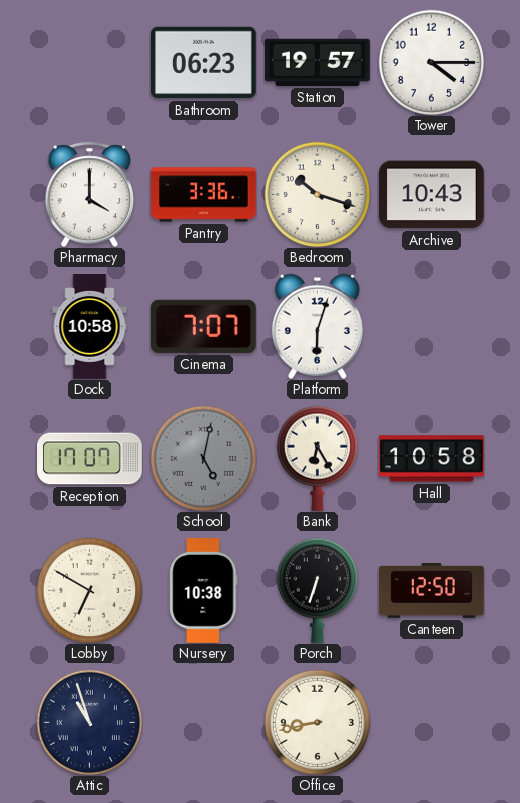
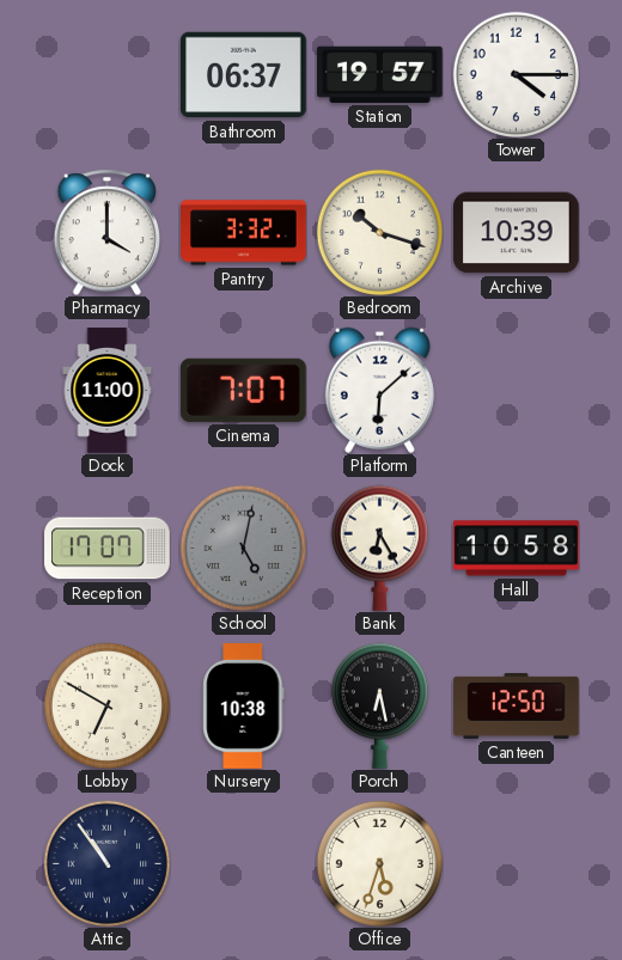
Bathroom: 06:23 -> 06:37 (244, 75)
Pantry: 3:36 -> 3:32 (244, 233)
Archive: 10:43 -> 10:39 (517, 233)
Dock: 10:58 -> 11:00 (108, 391)
Platform: 6:03 -> 6:08 (379, 390)
Porch: 6:33 -> 6:28 (379, 705)
Attic: 10:57 -> 10:54 (106, 863)
Office: 8:43 -> 5:33 (379, 863)
